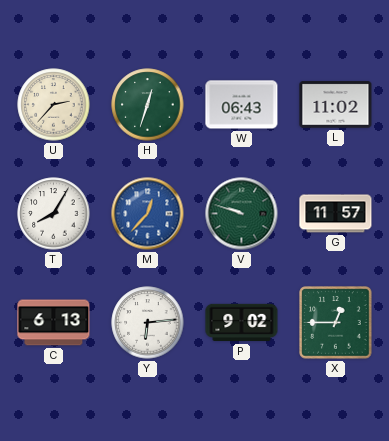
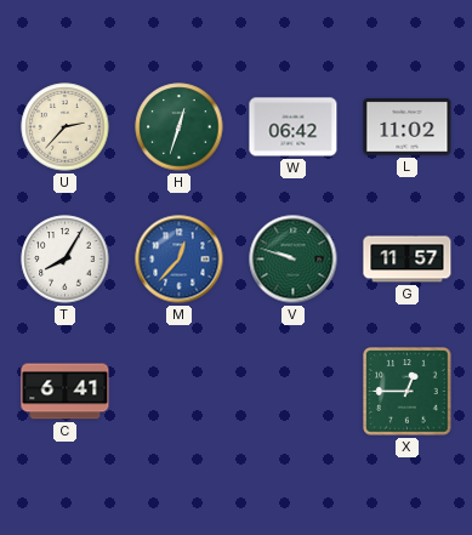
W: 06:43 -> 06:42 (294, 127)
C: 6:13 -> 6:41 (66, 392)
Y: 6:14 -> none (148, 323)
P: 9:02 -> none (242, 323)
